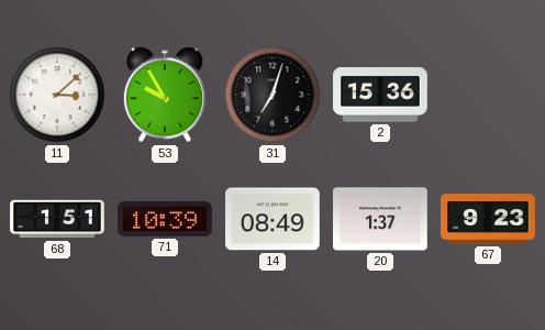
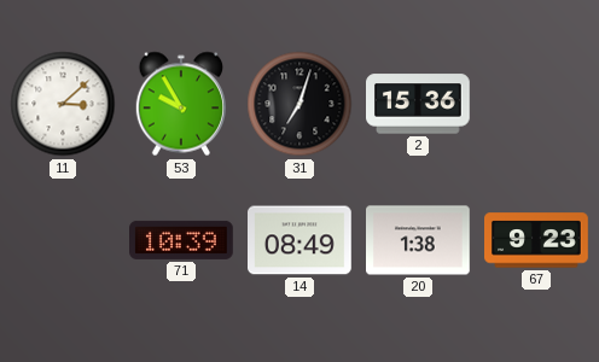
68: 1:51 -> none (57, 219)
20: 1:37 -> 1:38 (419, 240)
